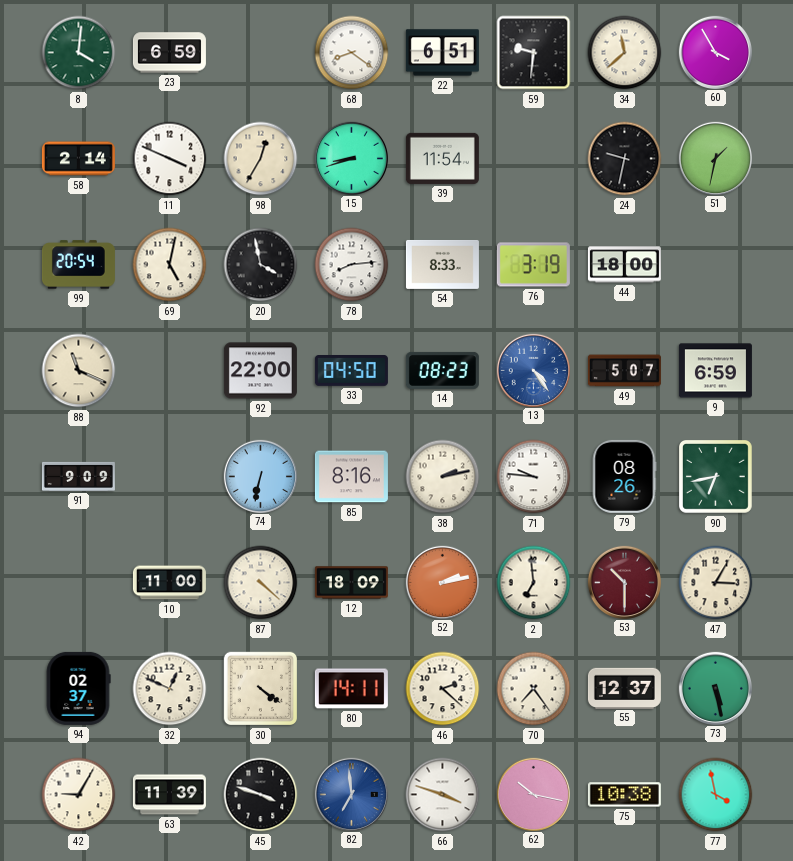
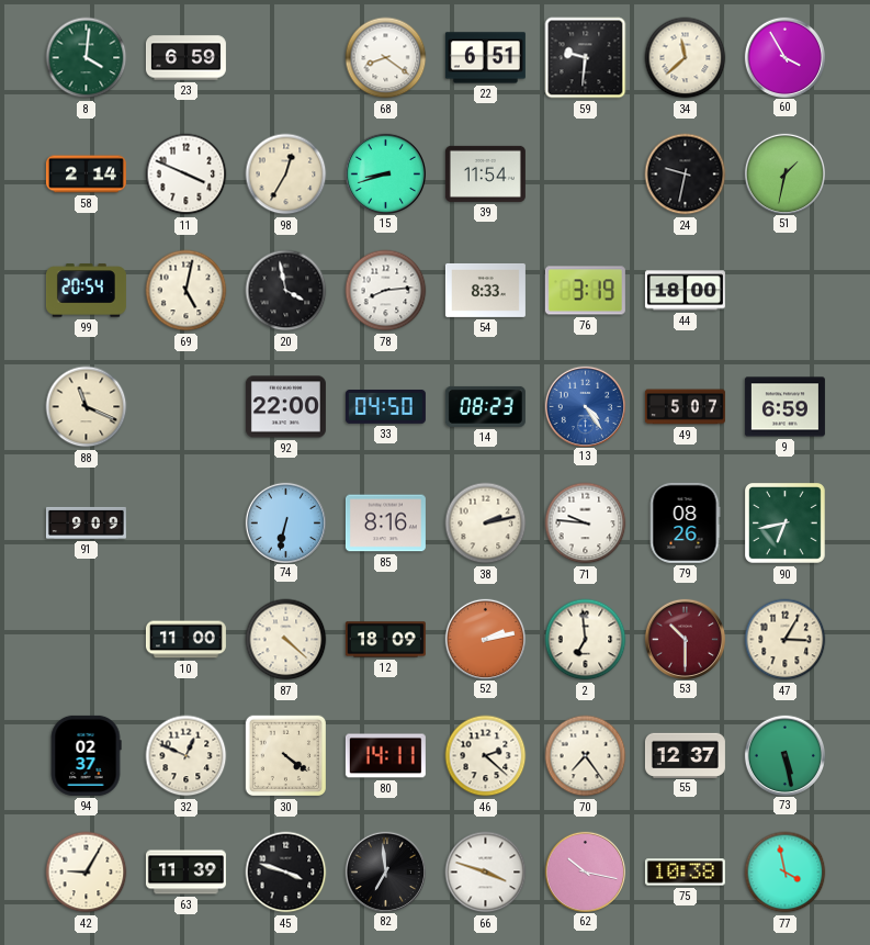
82 dial: blue -> black (385, 871)
